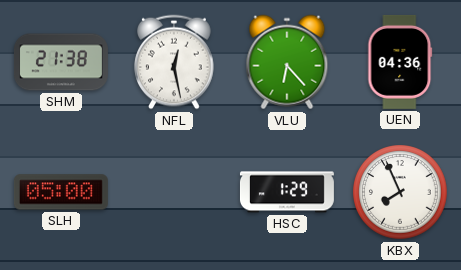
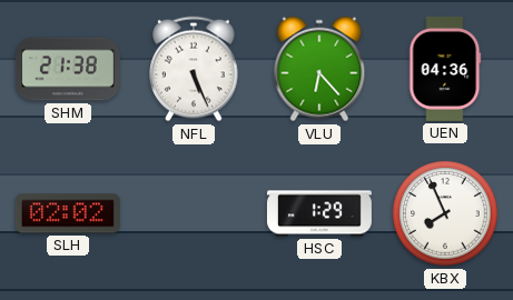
NFL: 12:28 -> 5:26 (194, 69)
SLH: 05:00 -> 02:02 (68, 213)
